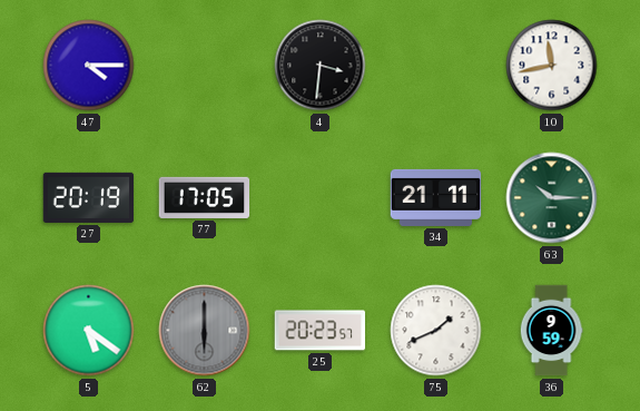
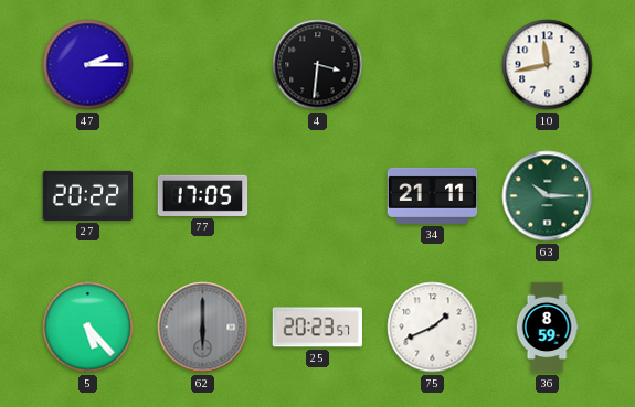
47: 4:15 -> 2:15 (88, 65)
27: 20:19 -> 20:22 (88, 195)
5: 5:21 -> 5:23 (88, 328)
36: 9:59 -> 8:59 (547, 328)
